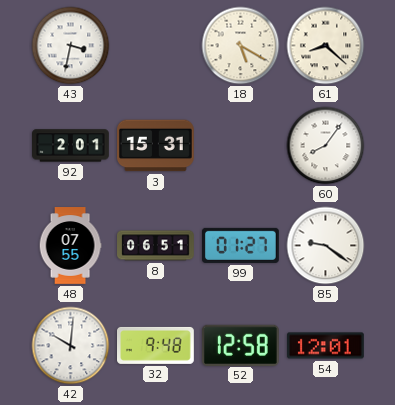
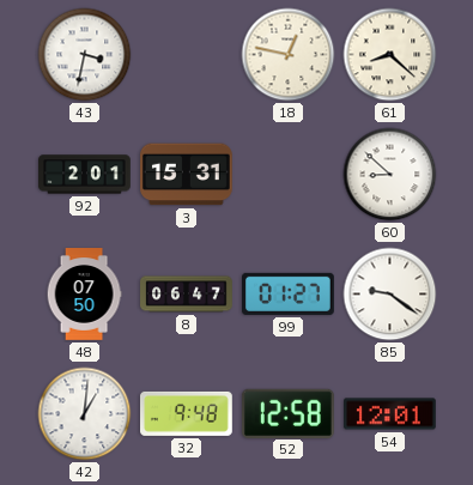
18: 5:20 -> 12:47 (289, 55)
60: 8:06 -> 8:52 (390, 175)
48: 07:55 -> 07:50 (84, 295)
8: 06:51 -> 06:47 (187, 295)
42: 10:01 -> 1:01 (85, 414)
